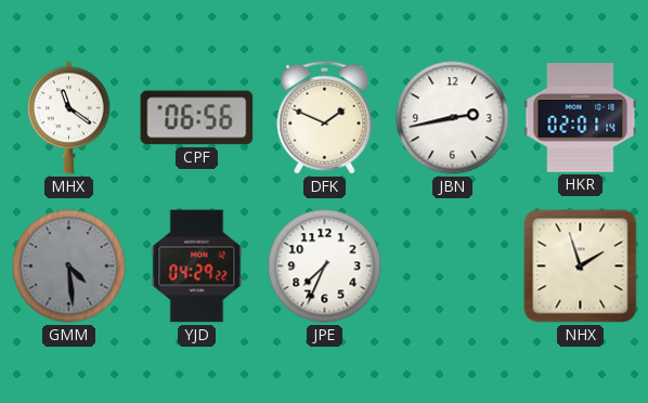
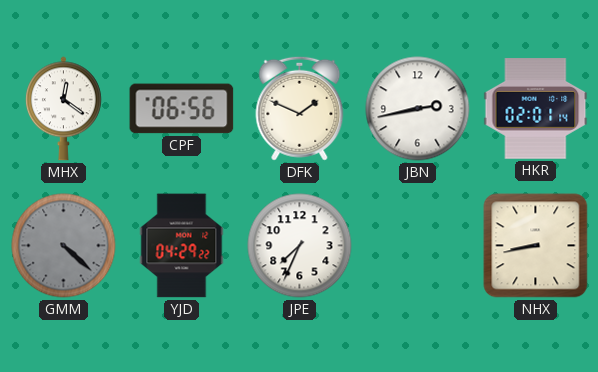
MHX: 11:21 -> 12:21 (63, 109)
GMM: 4:29 -> 4:22 (64, 246)
NHX: 1:57 -> 8:43 (536, 246)
